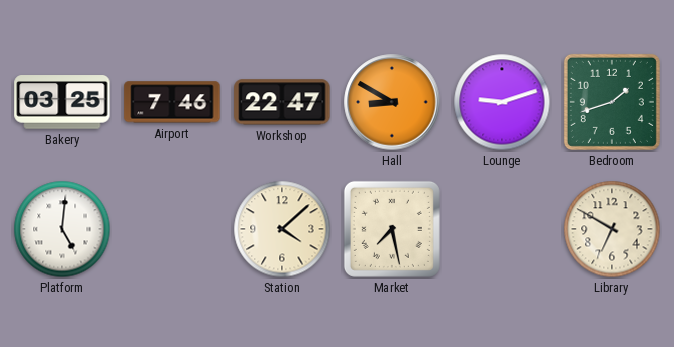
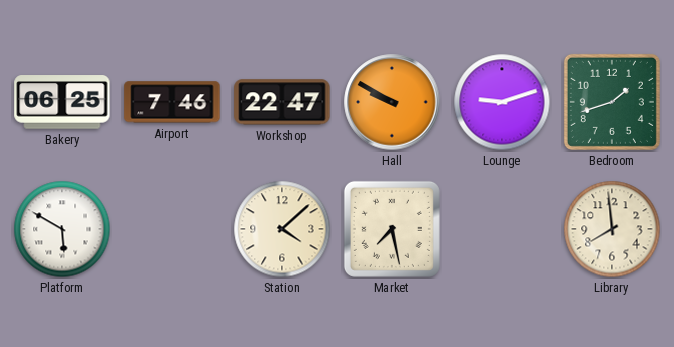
Bakery: 03:25 -> 06:25 (62, 102)
Hall: 8:50 -> 9:50 (392, 102)
Platform: 5:01 -> 5:50 (62, 229)
Library: 6:50 -> 7:59 (612, 229)
